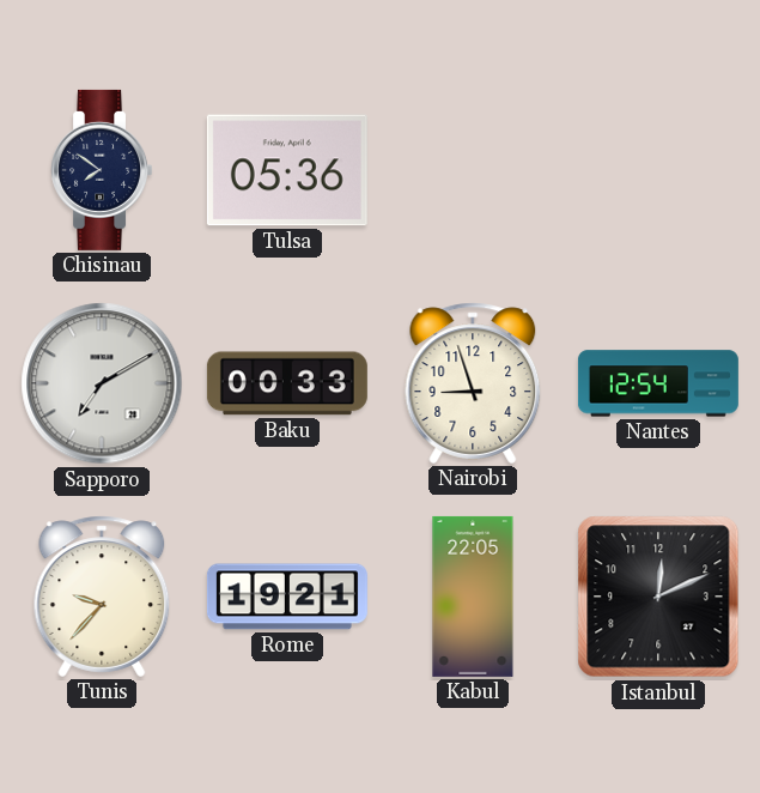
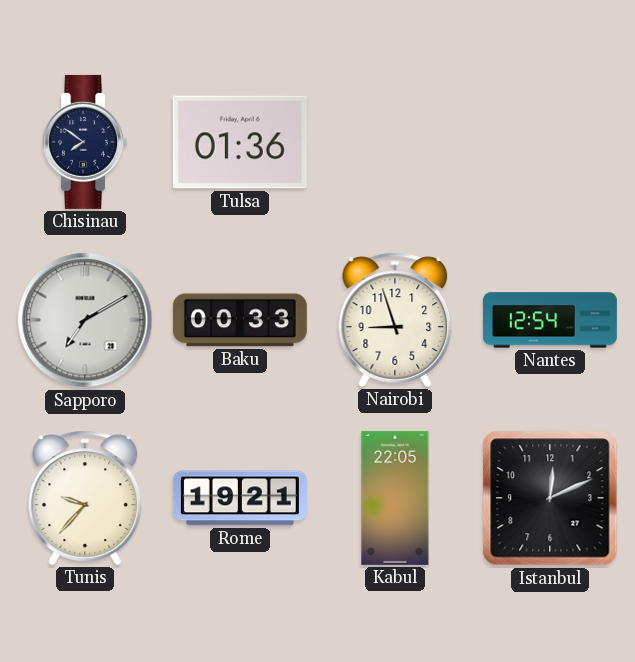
Tulsa: 05:36 -> 01:36 (240, 142)
